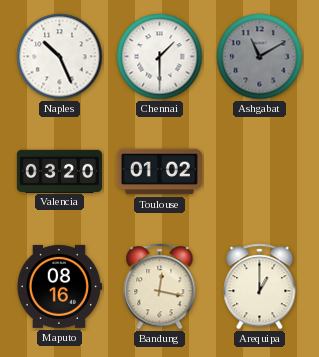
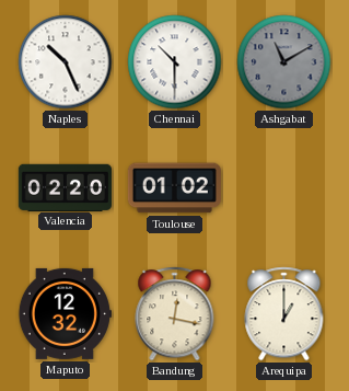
Chennai: 1:30 -> 10:30 (175, 62)
Valencia: 03:20 -> 02:20 (65, 187)
Maputo: 08:16 -> 12:32 (65, 313)
